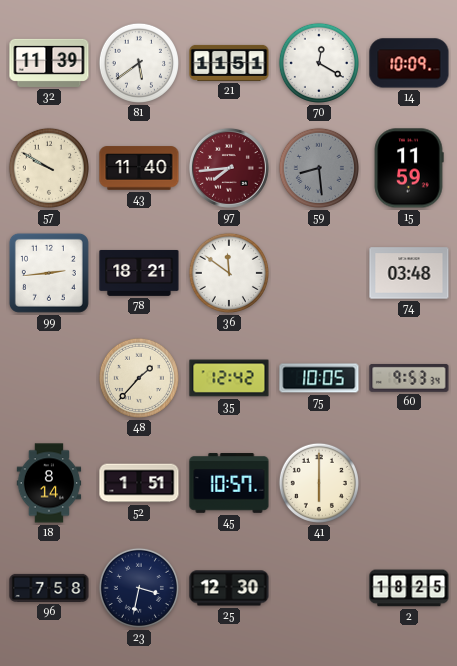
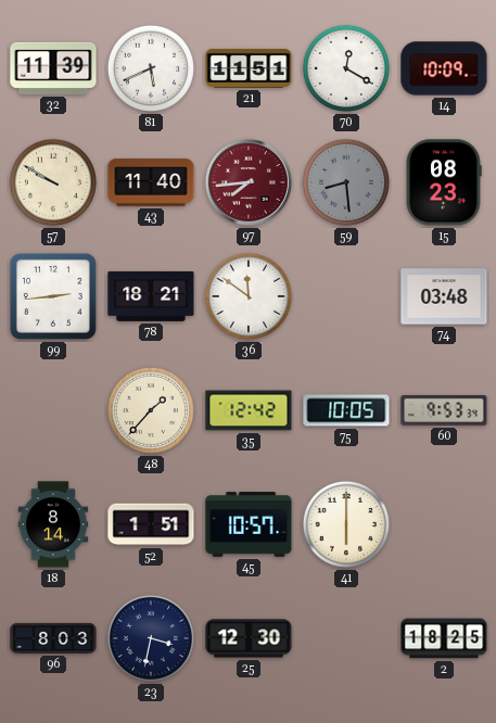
81: 5:39 -> 5:41 (151, 68)
15: 11:59 -> 08:23 (444, 182)
96: 7:58 -> 8:03 (53, 638)
